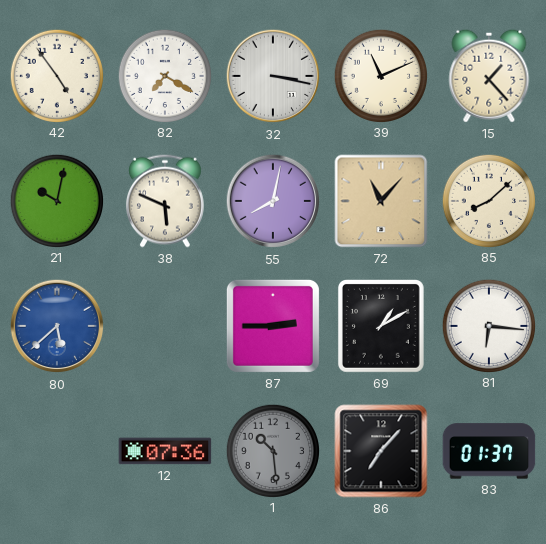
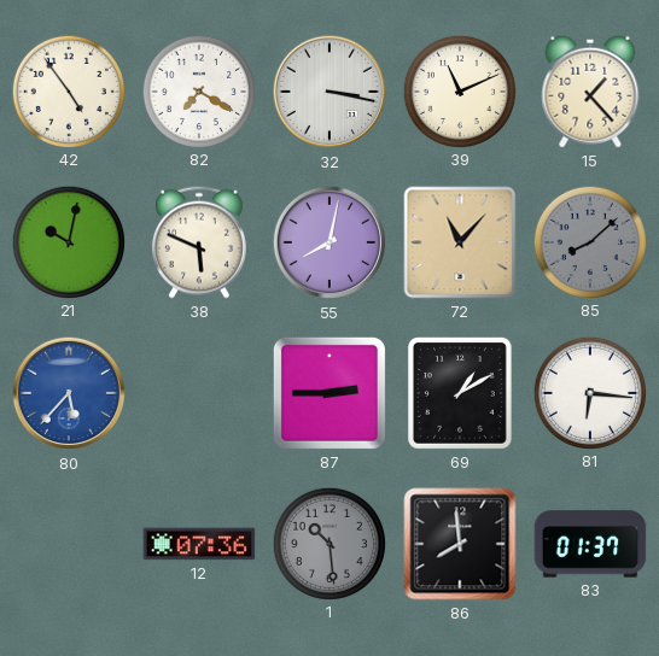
85 dial: cream -> grey (589, 241)
80: 5:38 -> 5:37 (69, 393)
86: 7:07 -> 7:59 (460, 544)
